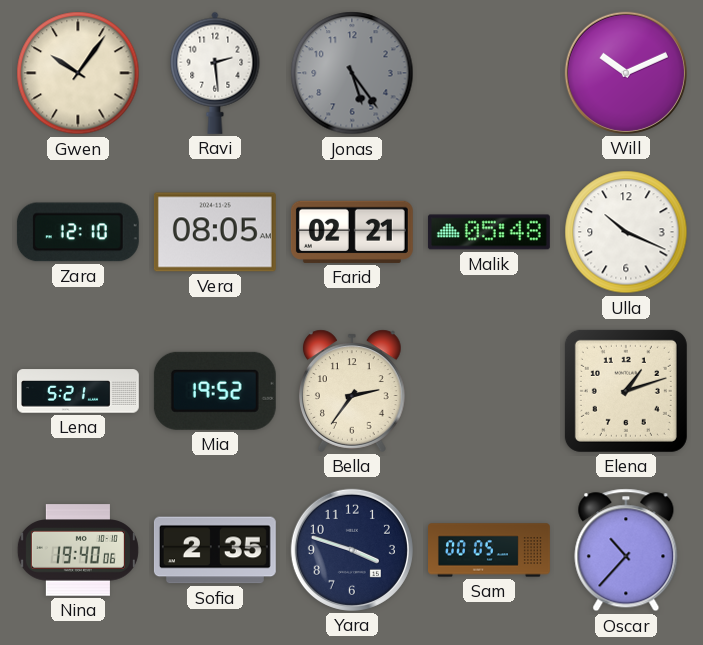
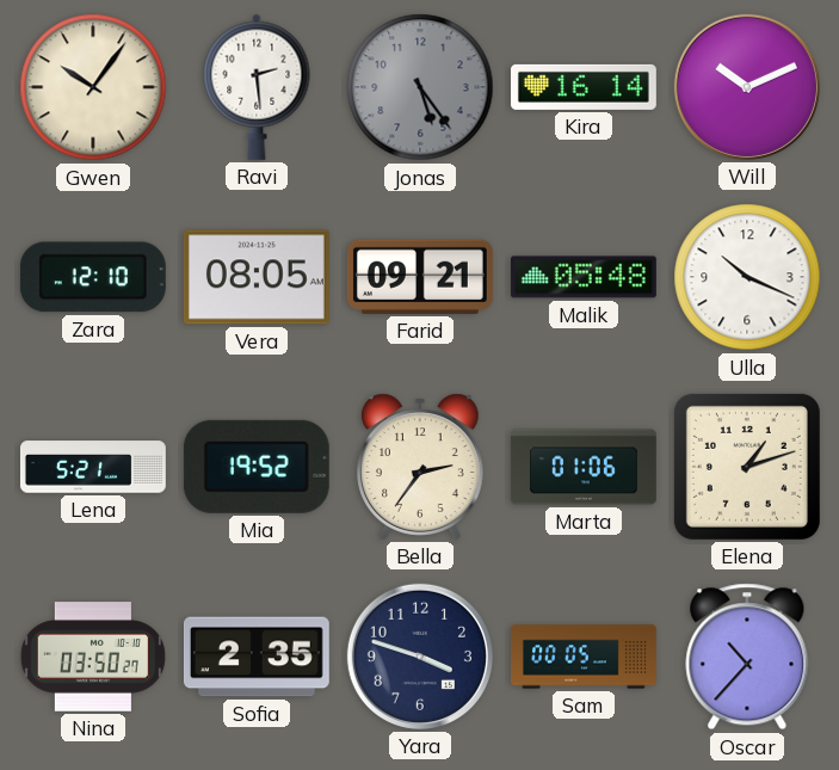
Kira: none -> 16:14 (584, 87)
Farid: 02:21 -> 09:21 (420, 277)
Marta: none -> 01:06 (584, 467)
Nina: 19:40 -> 03:50 (93, 657)
